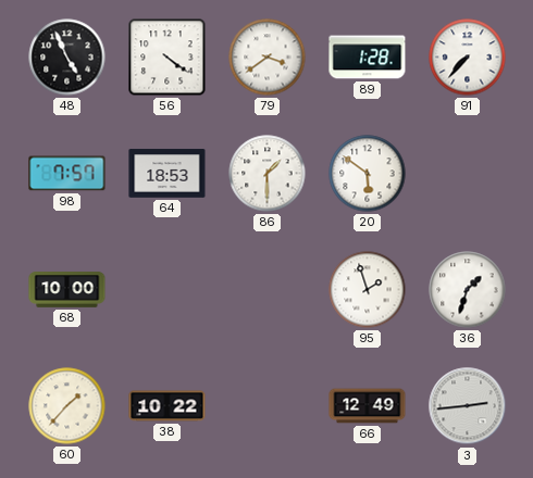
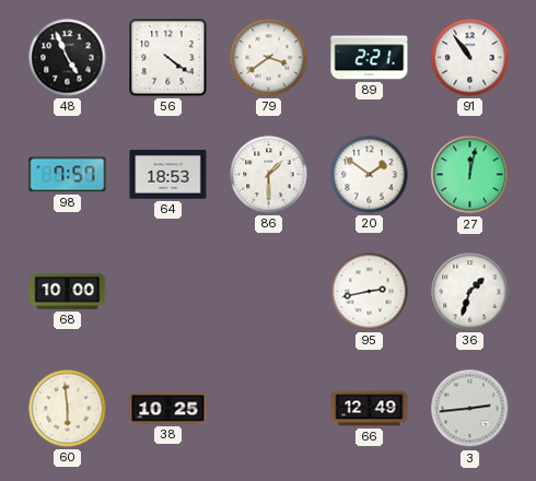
89: 1:28 -> 2:21 (370, 58)
91: 7:37 -> 10:54 (470, 58)
20: 5:51 -> 1:51 (370, 175)
27: none -> 12:02 (470, 175)
95: 1:57 -> 2:43 (370, 292)
60: 1:37 -> 5:59 (68, 409)
38: 10:22 -> 10:25 (168, 409)
